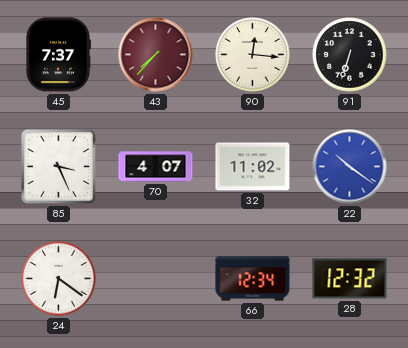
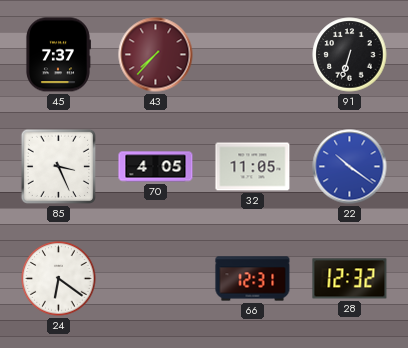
90: 12:16 -> none (253, 55)
70: 4:07 -> 4:05 (156, 167)
32: 11:02 -> 11:05 (253, 167)
66: 12:34 -> 12:31 (253, 279)
